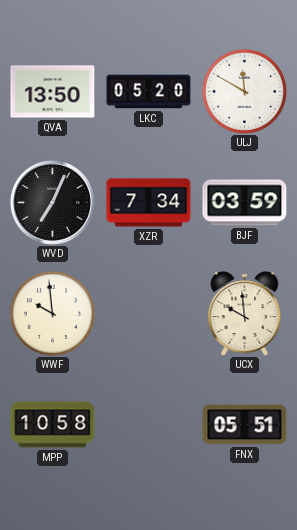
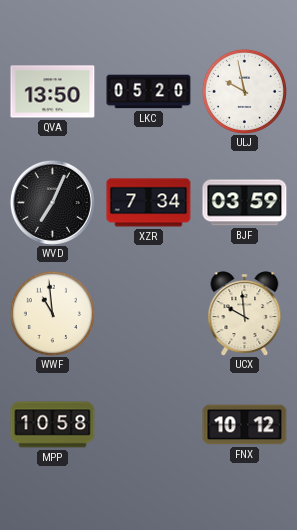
ULJ: 11:50 -> 9:58 (244, 91)
WWF: 9:59 -> 10:59 (52, 313)
FNX: 05:51 -> 10:12 (245, 425)
